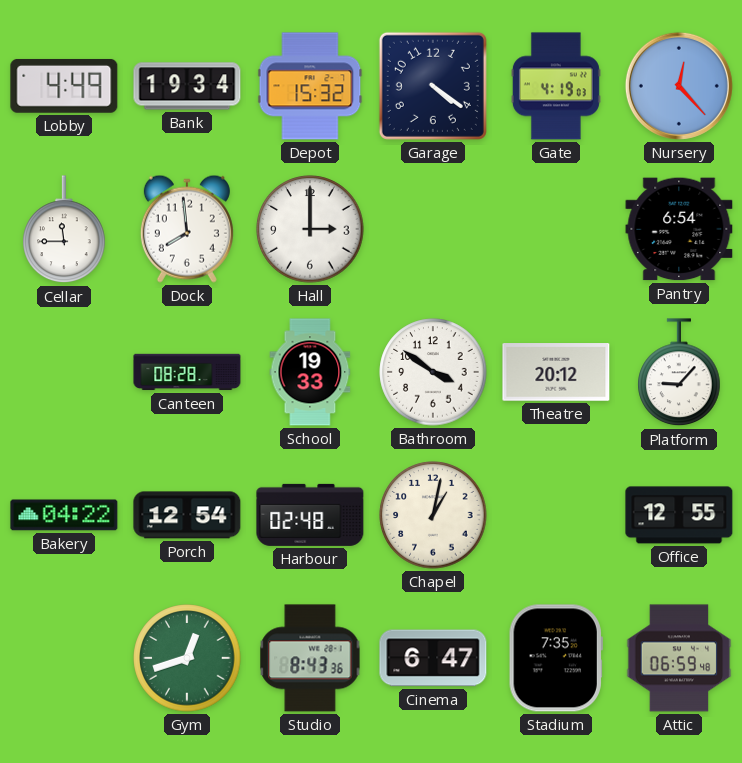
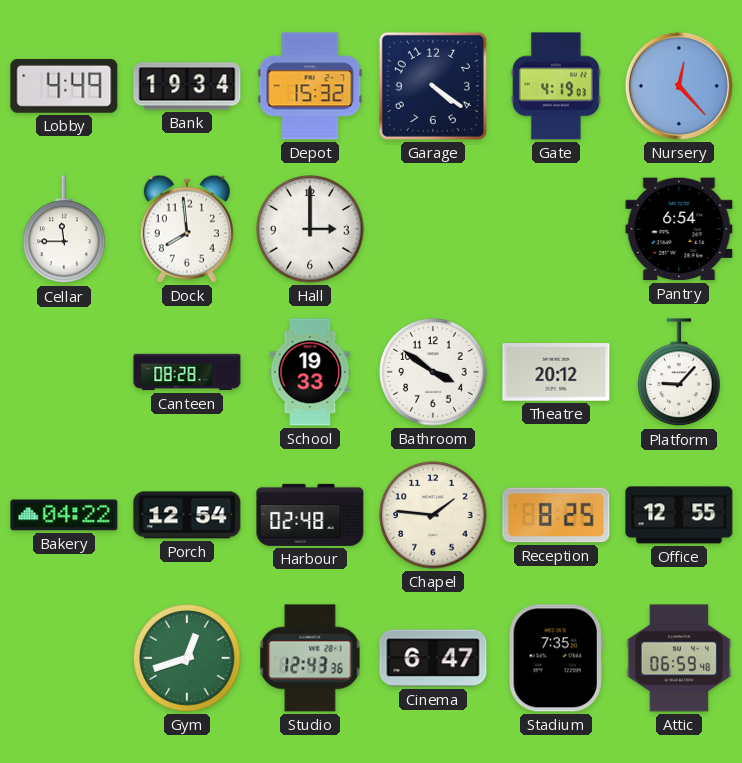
Chapel: 1:02 -> 1:46 (433, 515)
Reception: none -> 8:25 (556, 515)
Studio: 8:43 -> 12:43 (310, 658)
